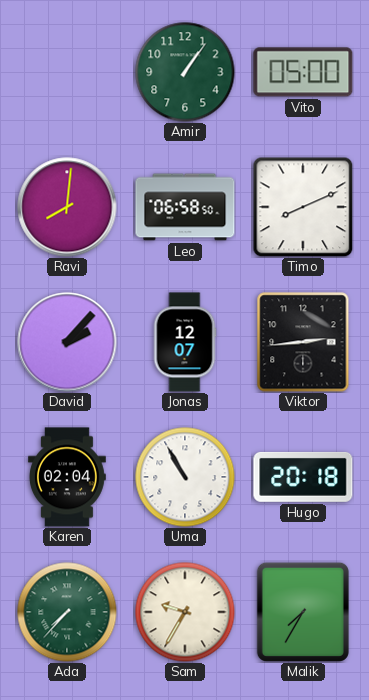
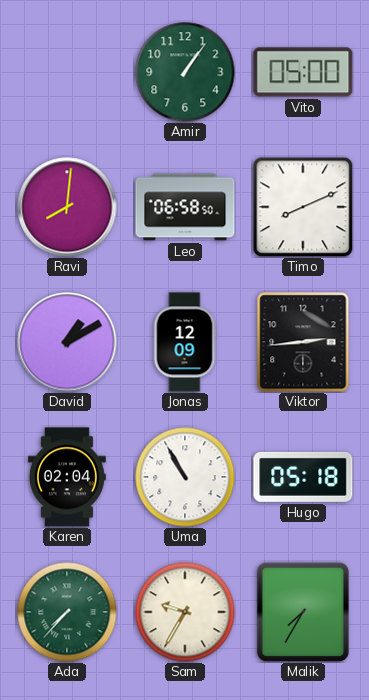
David: 2:07 -> 1:10 (67, 342)
Jonas: 12:07 -> 12:09 (185, 342)
Hugo: 20:18 -> 05:18 (303, 477)
